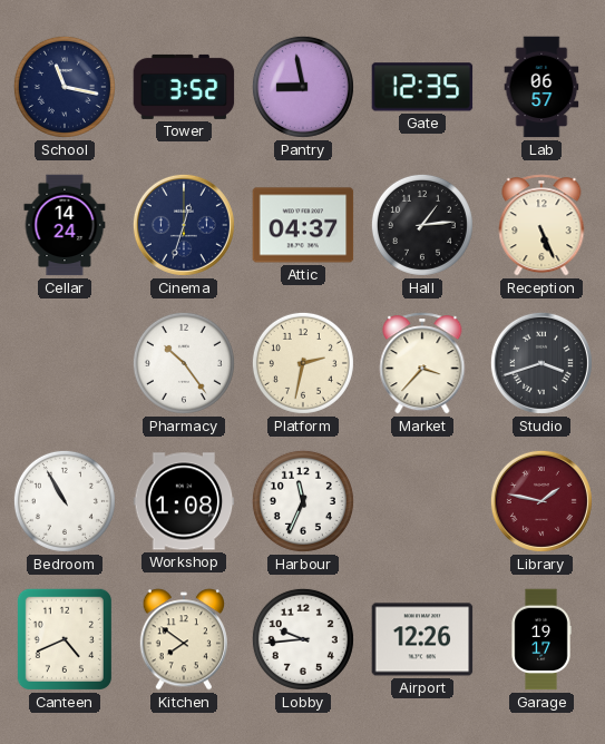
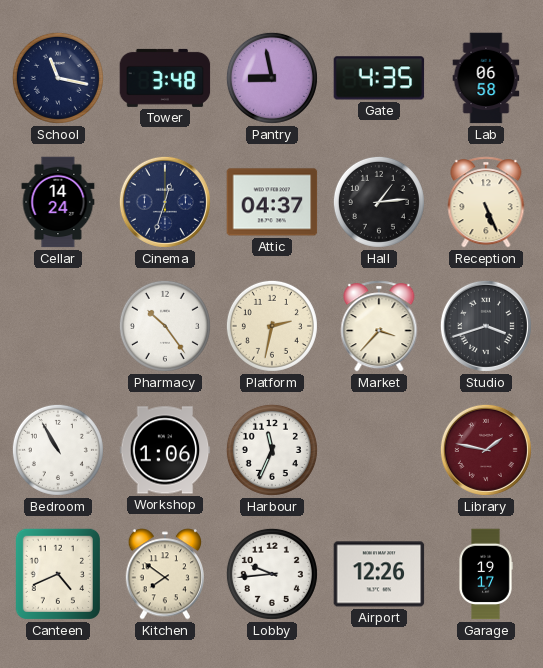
Tower: 3:52 -> 3:48 (165, 78)
Gate: 12:35 -> 4:35 (379, 78)
Lab: 06:57 -> 06:58 (486, 78)
Workshop: 1:08 -> 1:06 (165, 450)
